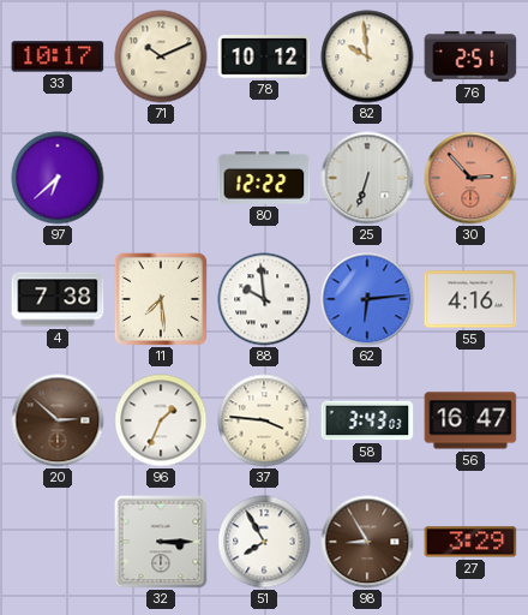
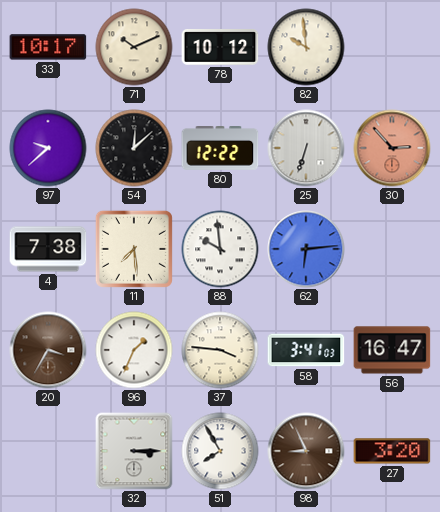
76: 2:51 -> none (470, 56)
97: 6:38 -> 9:38 (48, 148)
54: none -> 12:08 (134, 148)
55: 4:16 -> none (470, 299)
20: 2:52 -> 3:35 (48, 350)
58: 3:43 -> 3:41 (306, 350)
98: 8:55 -> 8:56 (306, 451)
27: 3:29 -> 3:20 (392, 451)
